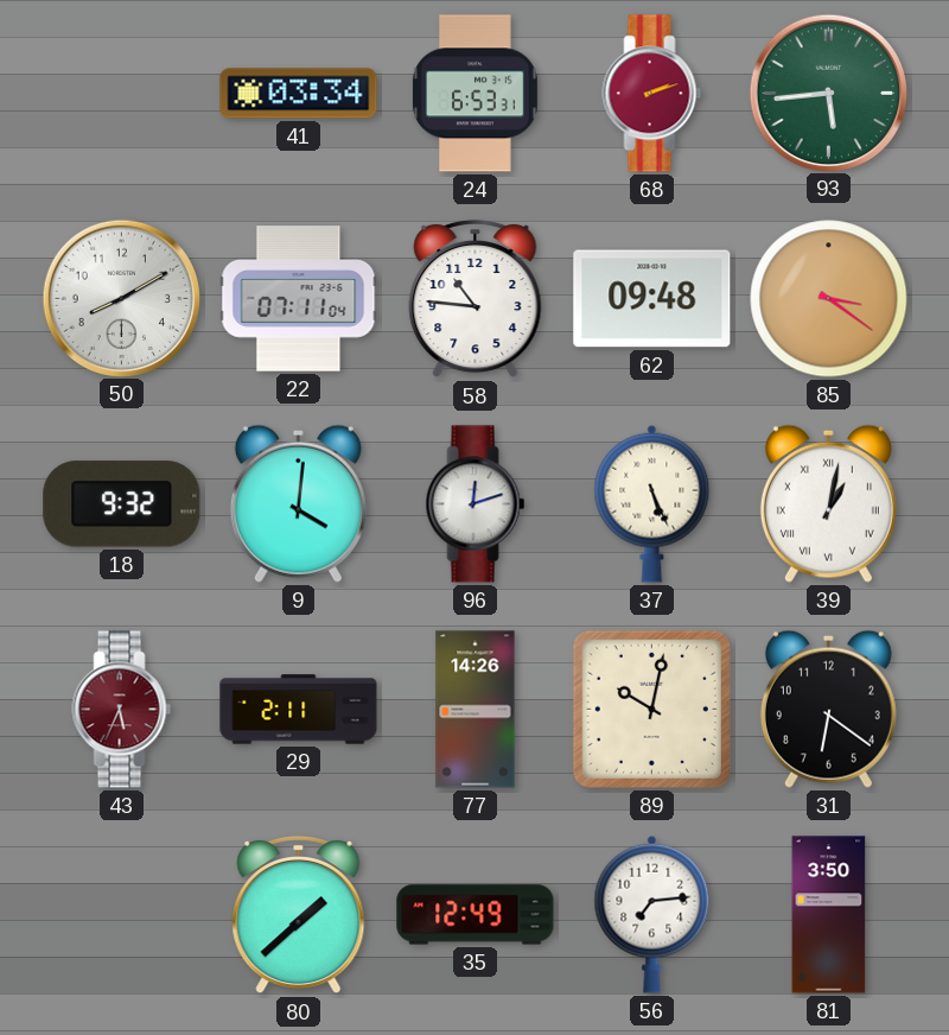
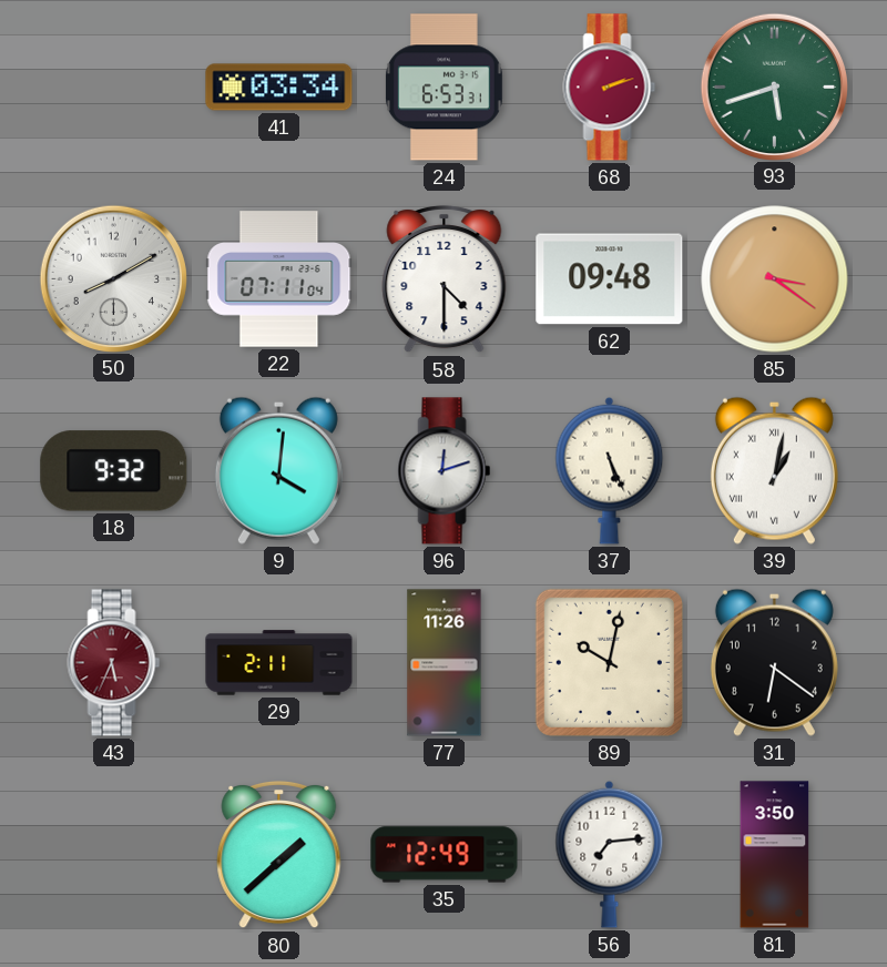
93: 5:44 -> 5:42 (774, 86)
58: 10:46 -> 4:30 (445, 279)
77: 14:26 -> 11:26 (445, 663)
